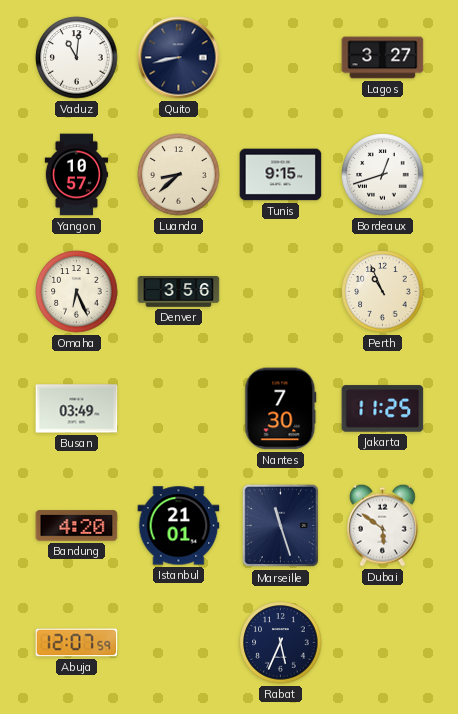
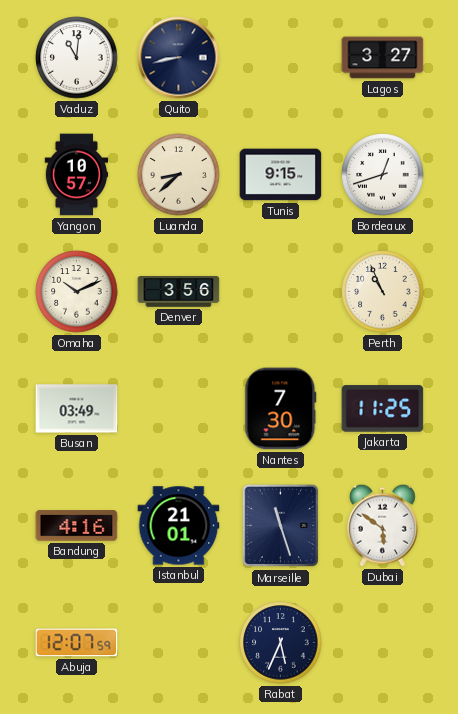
Omaha: 6:26 -> 10:11 (77, 292)
Bandung: 4:20 -> 4:16 (77, 526)
